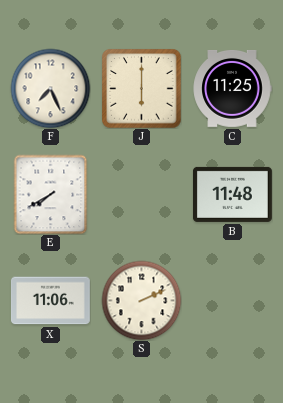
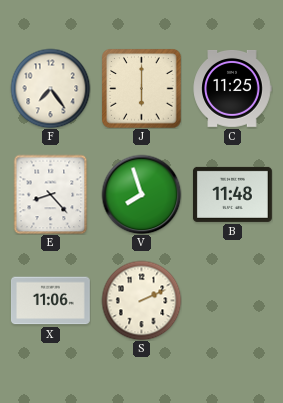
F: 7:26 -> 7:24 (50, 88)
E: 7:40 -> 8:23 (51, 194)
V: none -> 7:57 (141, 194)
